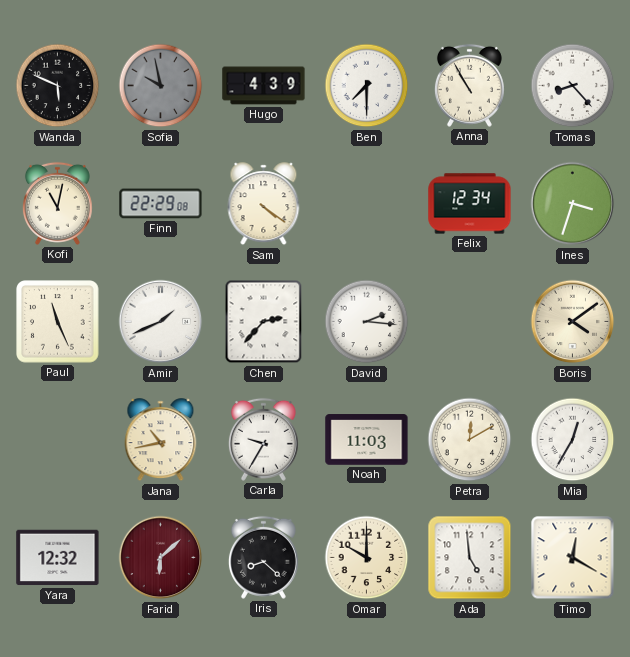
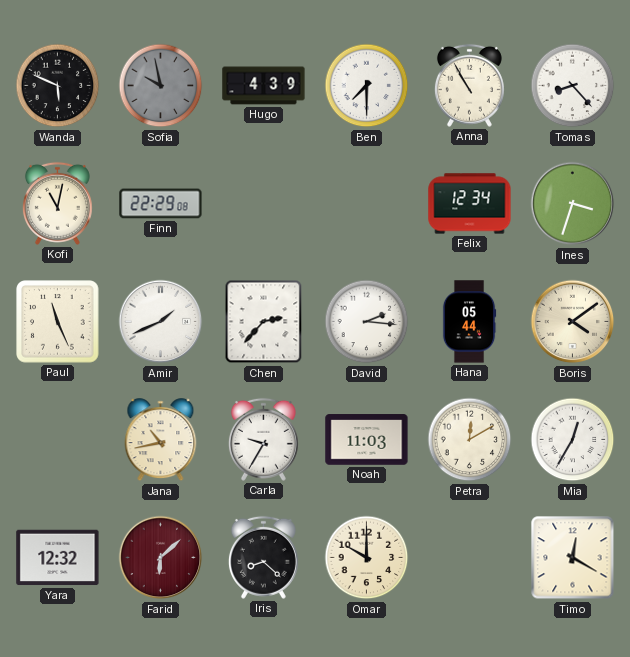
Sam: 4:21 -> none (264, 204)
Hana: none -> 05:44 (469, 322)
Ada: 4:59 -> none (470, 558)
